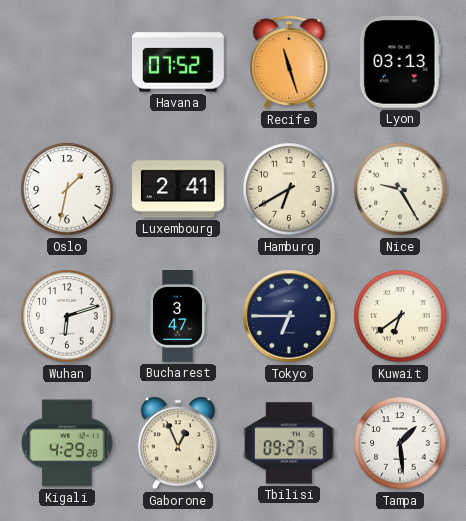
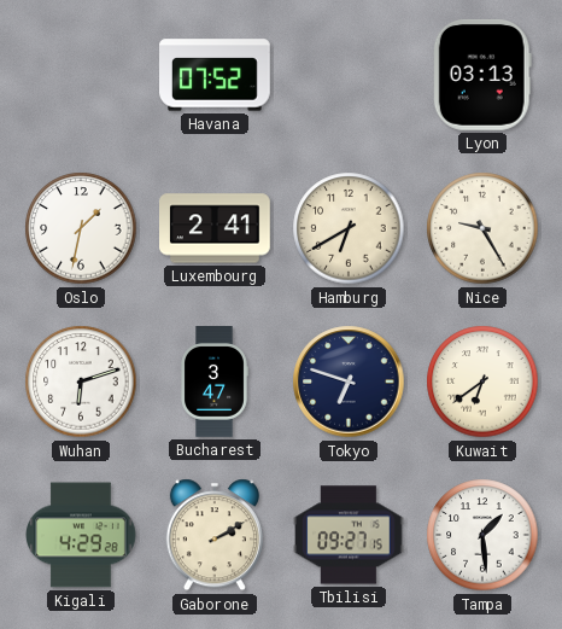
Recife: 11:27 -> none (289, 62)
Tokyo: 6:45 -> 6:48 (349, 382)
Gaborone: 12:56 -> 2:10 (215, 535)
